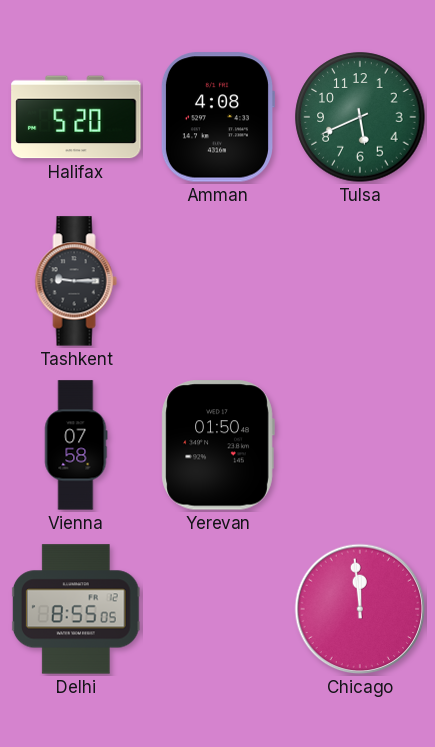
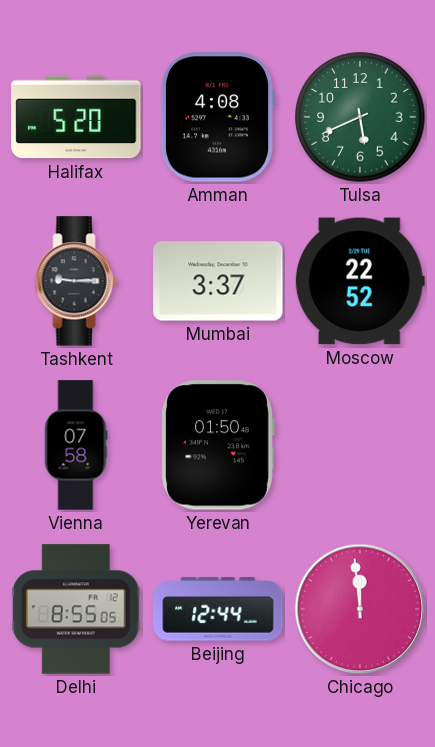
Mumbai: none -> 3:37 (218, 281)
Moscow: none -> 22:52 (360, 281)
Beijing: none -> 12:44 (218, 609)
